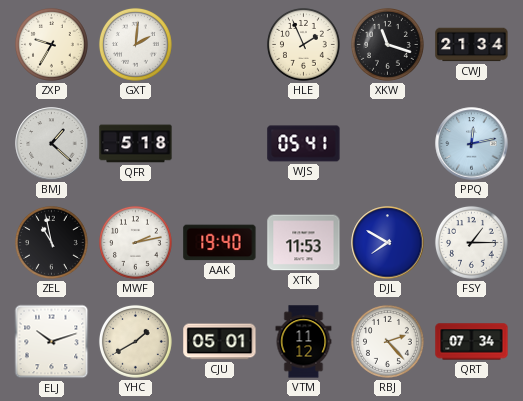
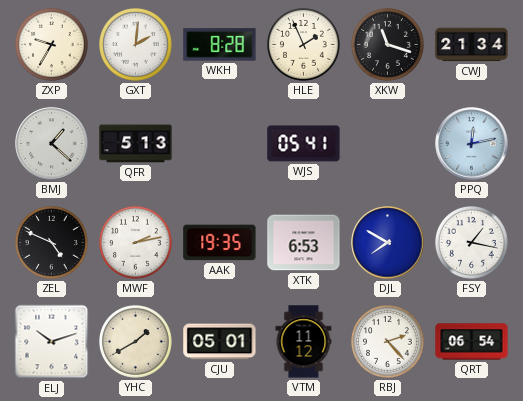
WKH: none -> 8:28 (220, 45)
QFR: 5:18 -> 5:13 (136, 144)
ZEL: 10:58 -> 4:49 (52, 243)
AAK: 19:40 -> 19:35 (220, 243)
XTK: 11:53 -> 6:53 (304, 243)
FSY: 1:15 -> 1:17 (472, 243)
QRT: 07:34 -> 06:54 (472, 342)
